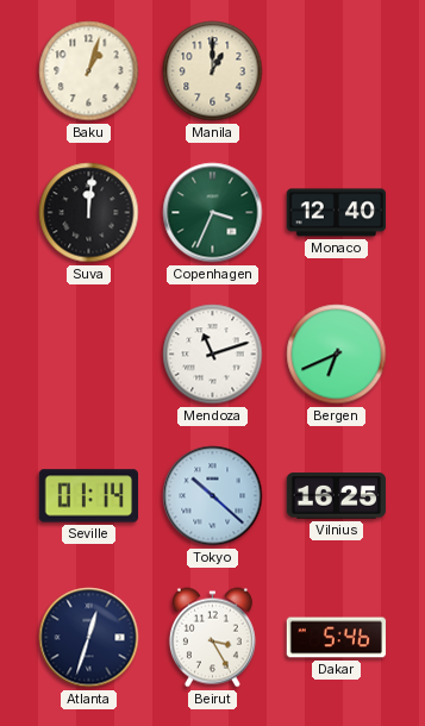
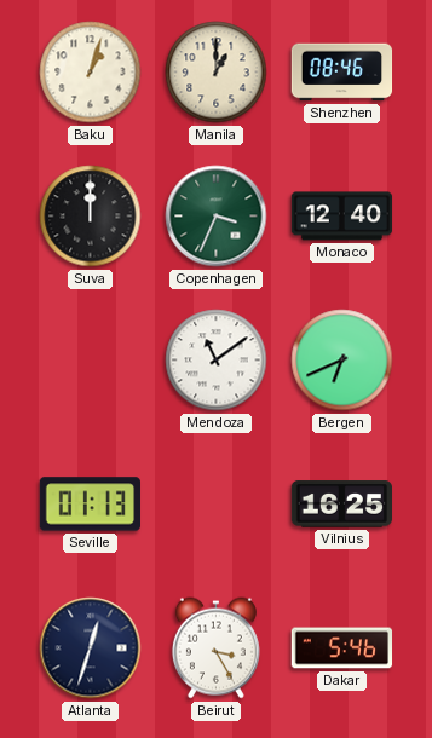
Shenzhen: none -> 08:46 (342, 73)
Suva: 12:01 -> 12:00 (91, 217)
Mendoza: 11:12 -> 11:09 (217, 361)
Seville: 01:14 -> 01:13 (90, 505)
Tokyo: 10:22 -> none (213, 496)
